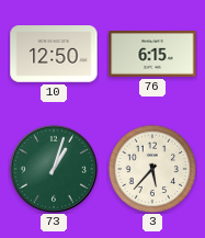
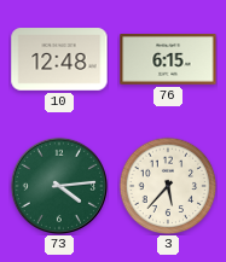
10: 12:50 -> 12:48 (59, 59)
73: 1:03 -> 4:14 (59, 186)
